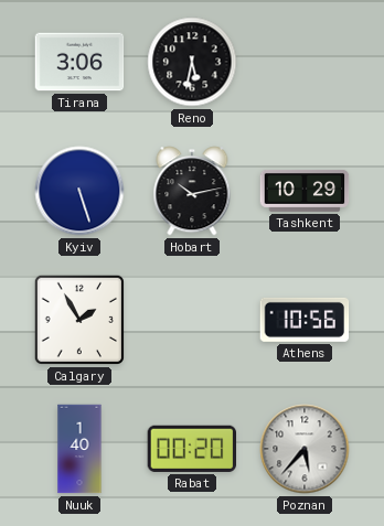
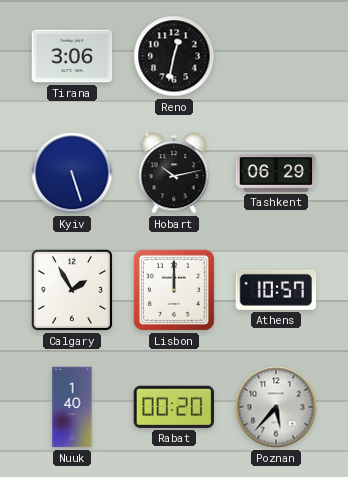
Reno: 5:32 -> 12:32 (174, 56)
Tashkent: 10:29 -> 06:29 (276, 173)
Lisbon: none -> 12:00 (174, 290)
Athens: 10:56 -> 10:57 (276, 290)
